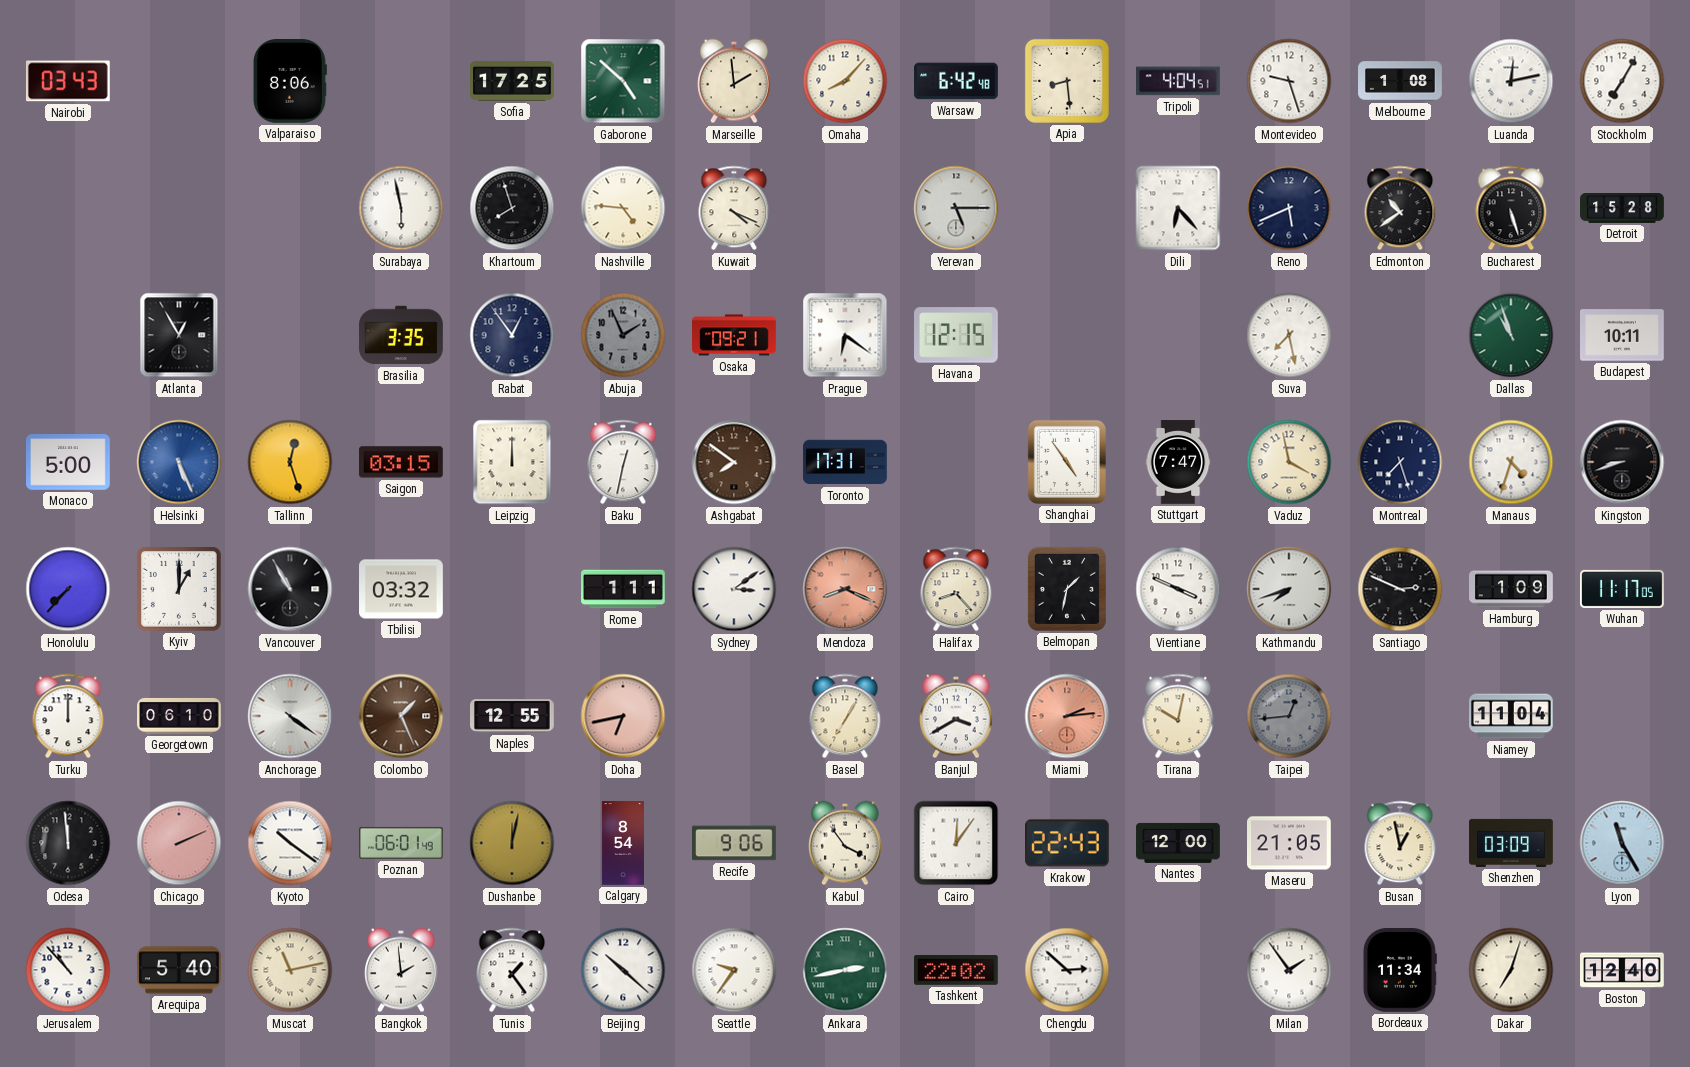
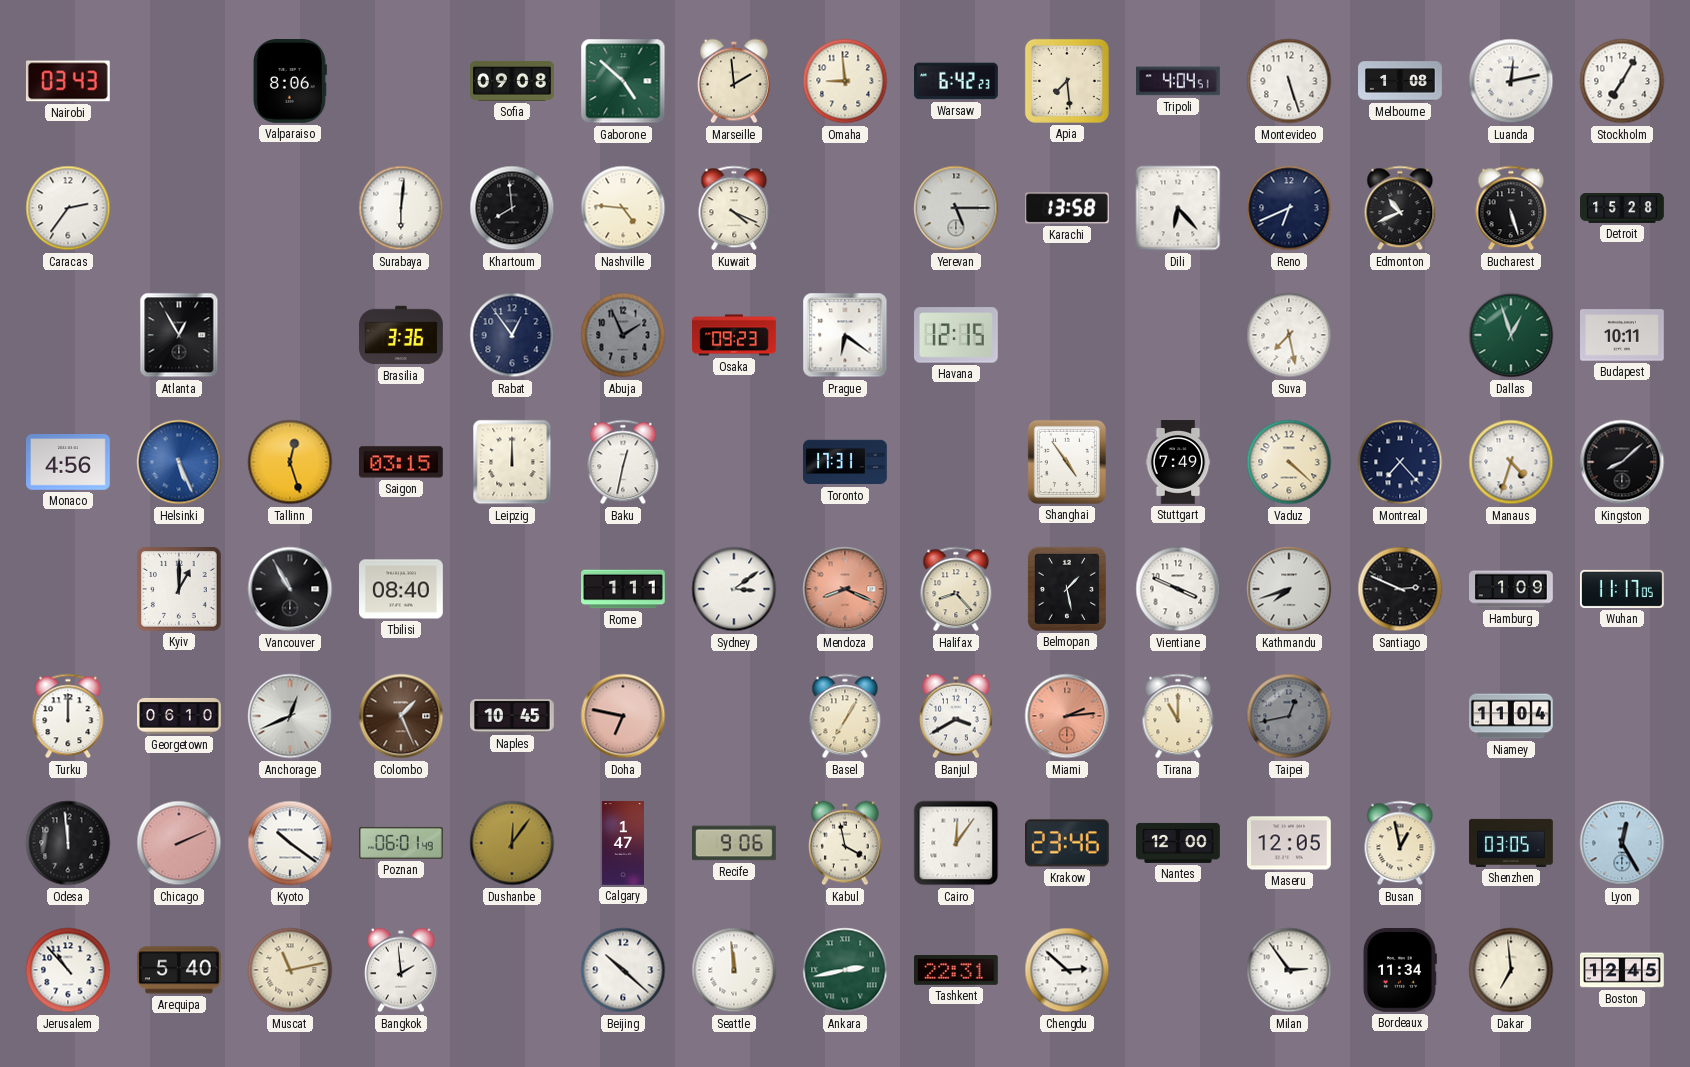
Sofia: 17:25 -> 09:08 (513, 81)
Omaha: 8:07 -> 8:59 (845, 81)
Warsaw: 6:42:48 -> 6:42:23 (956, 81)
Apia: 8:29 -> 7:29 (1067, 81)
Montevideo: 9:27 -> 5:27 (1289, 81)
Caracas: none -> 2:36 (68, 208)
Surabaya: 5:58 -> 6:01 (401, 208)
Khartoum: 7:57 -> 7:59 (512, 208)
Karachi: none -> 13:58 (1067, 208)
Reno: 5:41 -> 6:41 (1289, 208)
Edmonton: 10:39 -> 10:41 (1400, 208)
Brasilia: 3:35 -> 3:36 (401, 335)
Osaka: 09:21 -> 09:23 (734, 335)
Dallas: 10:57 -> 12:57 (1511, 335)
Monaco: 5:00 -> 4:56 (69, 463)
Ashgabat: 7:51 -> none (734, 462)
Stuttgart: 7:47 -> 7:49 (1178, 462)
Vaduz: 3:58 -> 4:22 (1289, 462)
Montreal: 7:27 -> 7:23 (1400, 462)
Kingston: 8:42 -> 8:08 (1622, 462)
Honolulu: 7:37 -> none (68, 589)
Tbilisi: 03:32 -> 08:40 (402, 589)
Belmopan: 1:32 -> 1:28 (1067, 589)
Anchorage: 4:21 -> 12:41 (290, 716)
Naples: 12:55 -> 10:45 (512, 716)
Doha: 6:43 -> 6:47 (623, 716)
Tirana: 10:02 -> 11:00 (1178, 716)
Taipei: 12:44 -> 12:43 (1289, 716)
Dushanbe: 12:02 -> 12:06 (512, 843)
Calgary: 8:54 -> 1:47 (623, 843)
Kabul: 3:54 -> 3:58 (846, 843)
Krakow: 22:43 -> 23:46 (1068, 843)
Maseru: 21:05 -> 12:05 (1290, 843)
Shenzhen: 03:09 -> 03:05 (1511, 843)
Lyon: 11:25 -> 12:25 (1622, 843)
Tunis: 1:24 -> none (512, 970)
Seattle: 9:36 -> 11:59 (734, 970)
Tashkent: 22:02 -> 22:31 (957, 971)
Milan: 1:54 -> 2:54 (1289, 970)
Dakar: 7:03 -> 6:59 (1511, 970)
Boston: 12:40 -> 12:45 (1622, 970)
